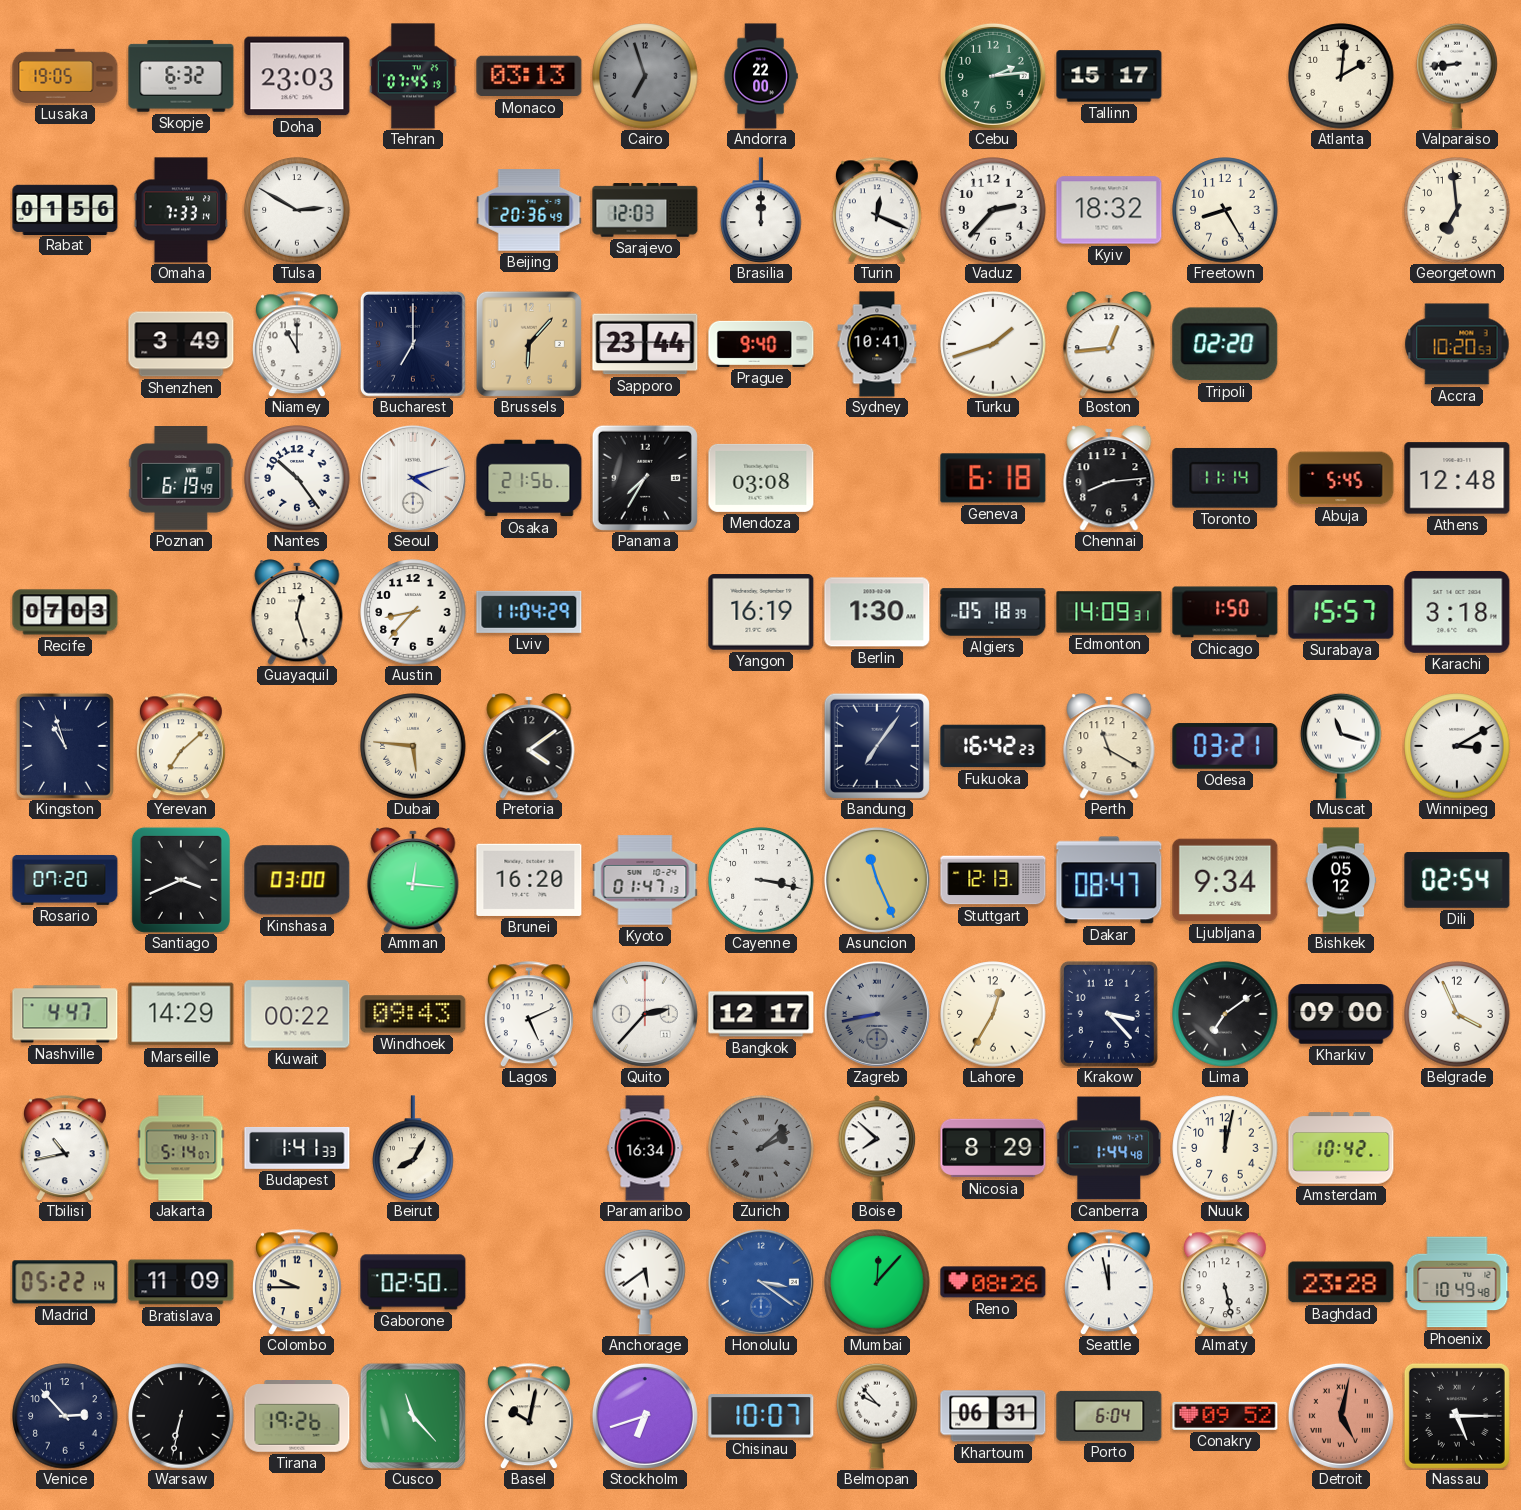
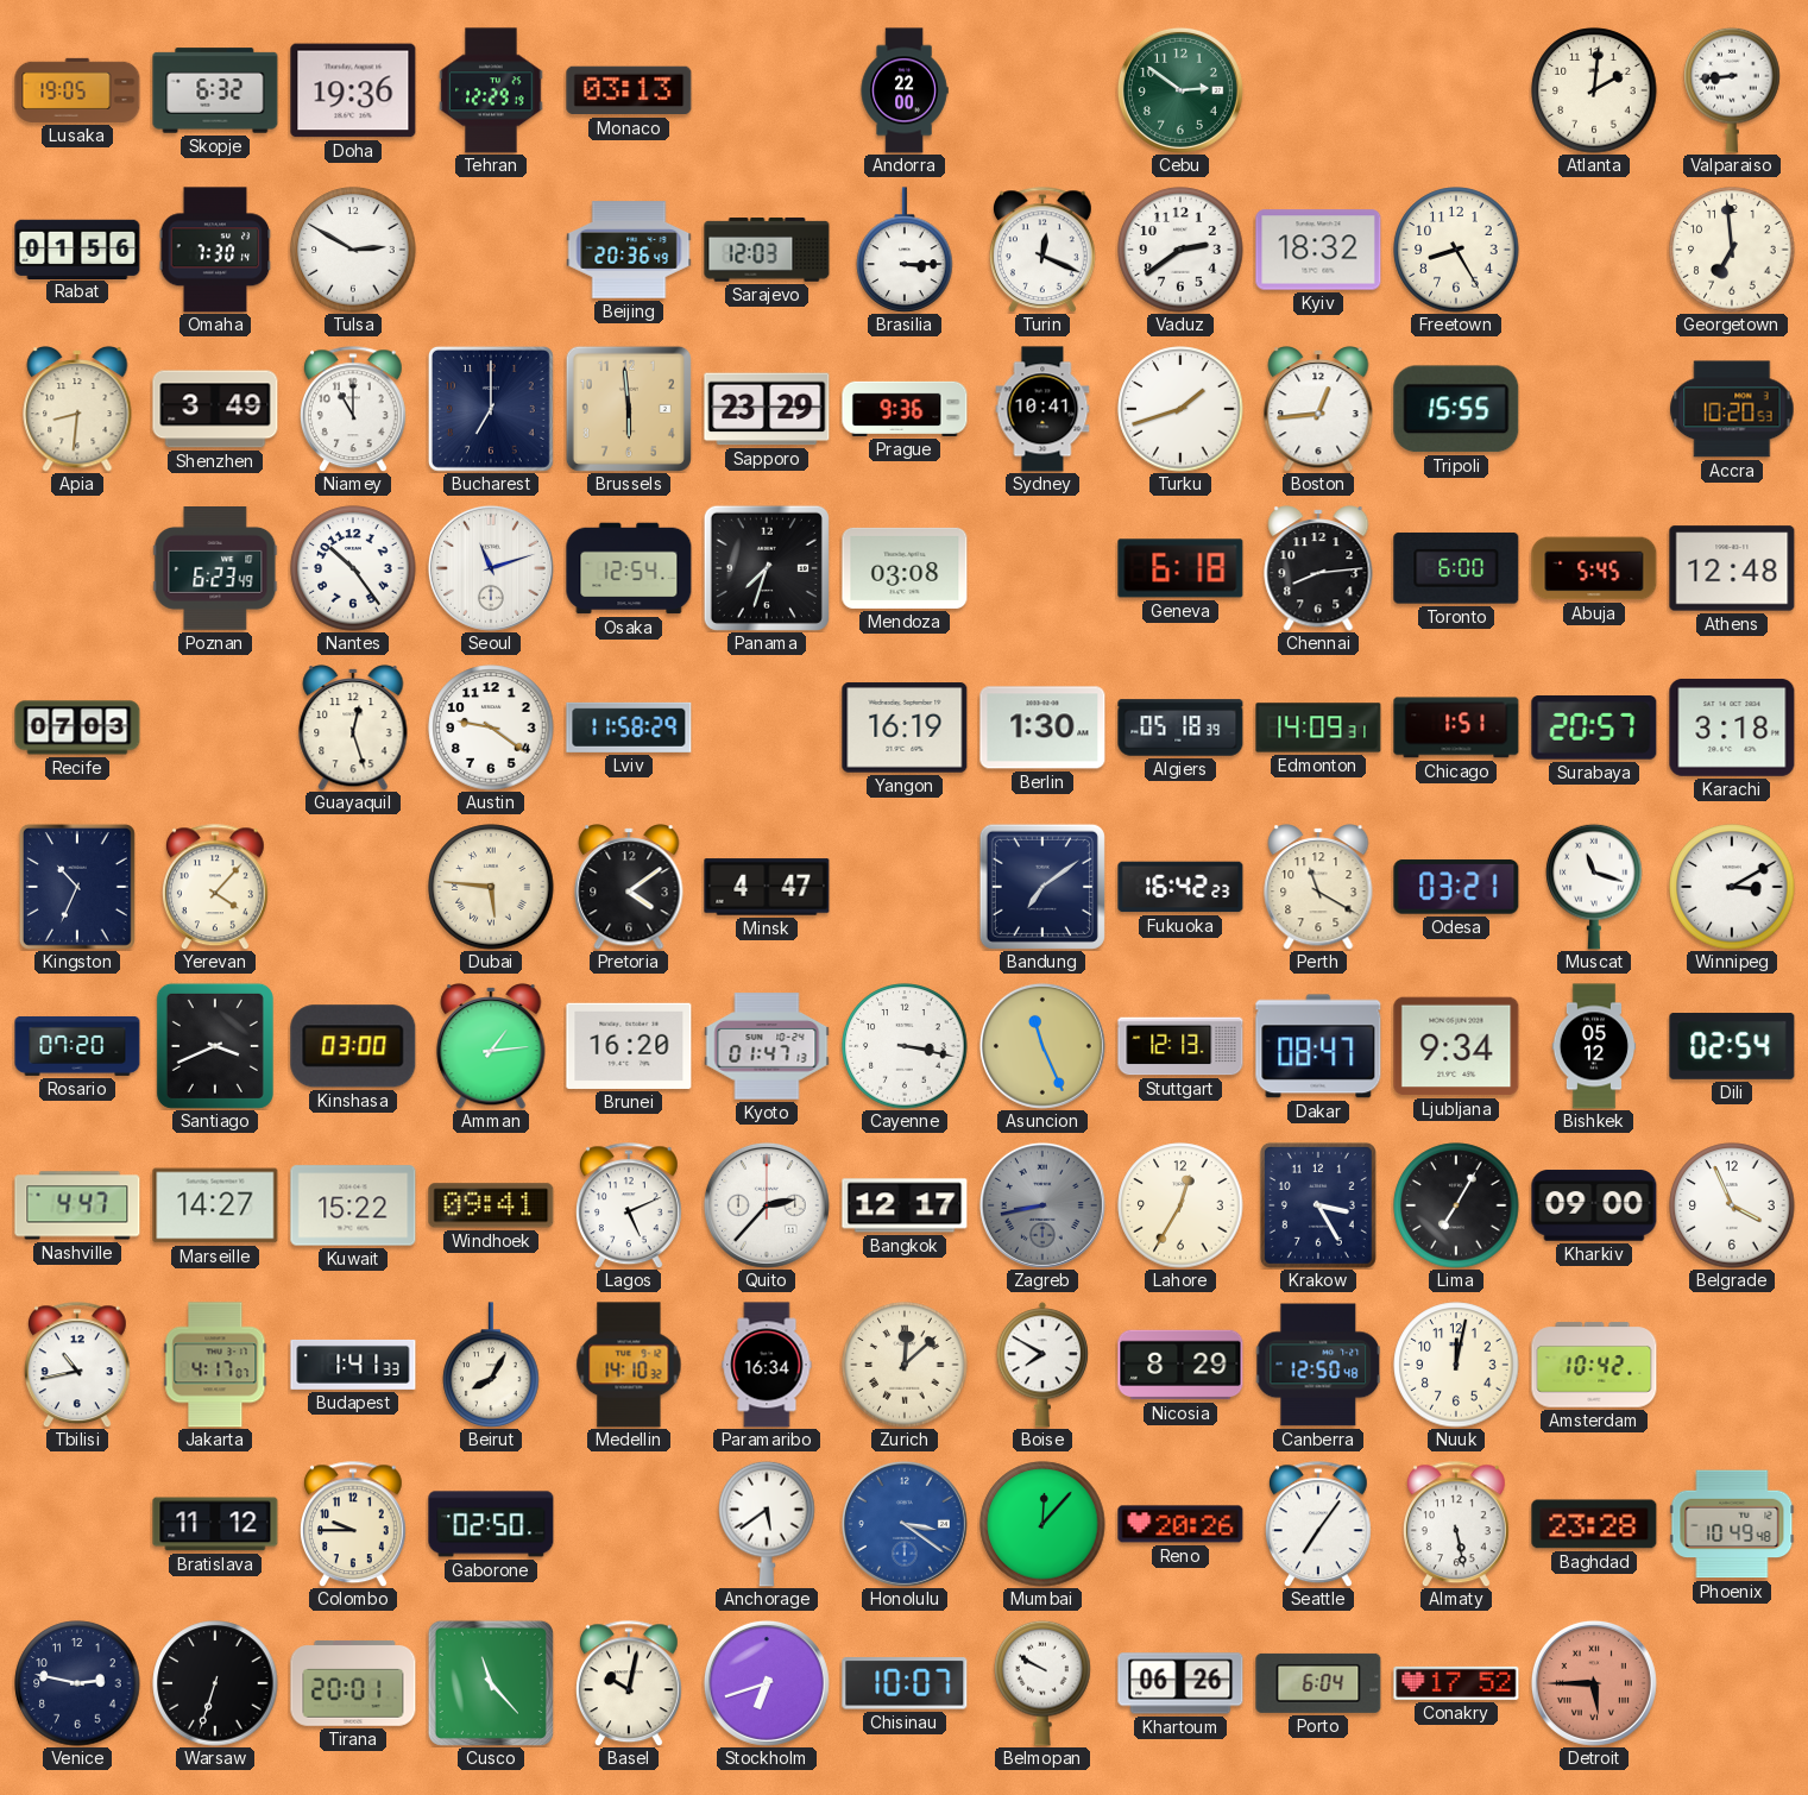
Doha: 23:03 -> 19:36 (353, 90)
Tehran: 07:45 -> 12:29 (491, 90)
Cairo: 6:57 -> none (645, 76)
Cebu: 2:14 -> 2:51 (1180, 90)
Tallinn: 15:17 -> none (1109, 76)
Omaha: 7:33 -> 7:30 (215, 250)
Brasilia: 12:00 -> 3:15 (905, 250)
Vaduz: 2:37 -> 2:39 (1180, 250)
Apia: none -> 8:31 (77, 409)
Brussels: 6:07 -> 5:59 (629, 409)
Sapporo: 23:44 -> 23:29 (767, 409)
Prague: 9:40 -> 9:36 (905, 409)
Tripoli: 02:20 -> 15:55 (1456, 409)
Poznan: 6:19 -> 6:23 (215, 569)
Seoul: 4:12 -> 11:12 (491, 568)
Osaka: 21:56 -> 12:54 (629, 568)
Panama: 7:35 -> 7:33 (767, 568)
Toronto: 11:14 -> 6:00 (1456, 568)
Austin: 8:37 -> 9:21 (491, 728)
Lviv: 11:04 -> 11:58 (629, 728)
Chicago: 1:50 -> 1:51 (1456, 728)
Surabaya: 15:57 -> 20:57 (1594, 729)
Kingston: 10:57 -> 10:34 (77, 887)
Yerevan: 7:08 -> 4:07 (215, 887)
Minsk: none -> 4:47 (767, 887)
Bandung: 7:06 -> 7:09 (1042, 887)
Amman: 12:16 -> 1:14 (491, 1046)
Marseille: 14:29 -> 14:27 (215, 1205)
Kuwait: 00:22 -> 15:22 (353, 1205)
Windhoek: 09:43 -> 09:41 (491, 1205)
Krakow: 3:23 -> 3:25 (1318, 1205)
Lima: 7:09 -> 7:05 (1456, 1205)
Jakarta: 5:14 -> 4:17 (215, 1365)
Medellin: none -> 14:10 (629, 1365)
Zurich: 2:08 -> 12:08 (905, 1365)
Zurich dial: grey -> cream (905, 1365)
Boise: 7:52 -> 7:50 (1041, 1365)
Canberra: 1:44 -> 12:50 (1318, 1365)
Madrid: 05:22 -> none (65, 1282)
Bratislava: 11:09 -> 11:12 (215, 1524)
Reno: 08:26 -> 20:26 (1180, 1524)
Seattle: 11:58 -> 7:06 (1318, 1524)
Venice: 2:53 -> 2:47 (77, 1683)
Warsaw: 6:32 -> 6:33 (215, 1683)
Tirana: 19:26 -> 20:01 (353, 1683)
Belmopan: 9:53 -> 9:50 (1042, 1683)
Khartoum: 06:31 -> 06:26 (1180, 1683)
Conakry: 09:52 -> 17:52 (1456, 1683)
Detroit: 5:02 -> 5:45 (1594, 1683)
Nassau: 5:15 -> none (1457, 1416)
